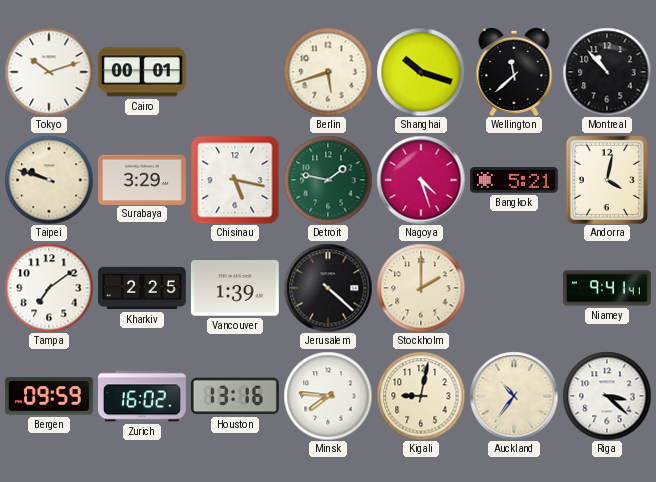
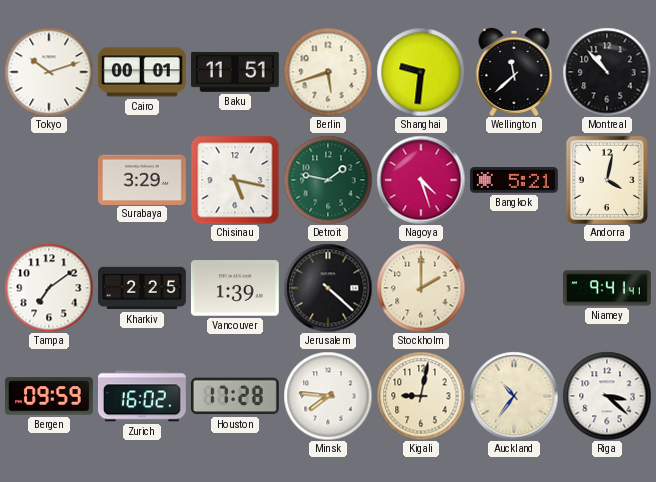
Baku: none -> 11:51 (235, 72)
Shanghai: 10:18 -> 9:31 (421, 72)
Taipei: 9:48 -> none (49, 180)
Houston: 13:16 -> 17:28 (235, 396)
